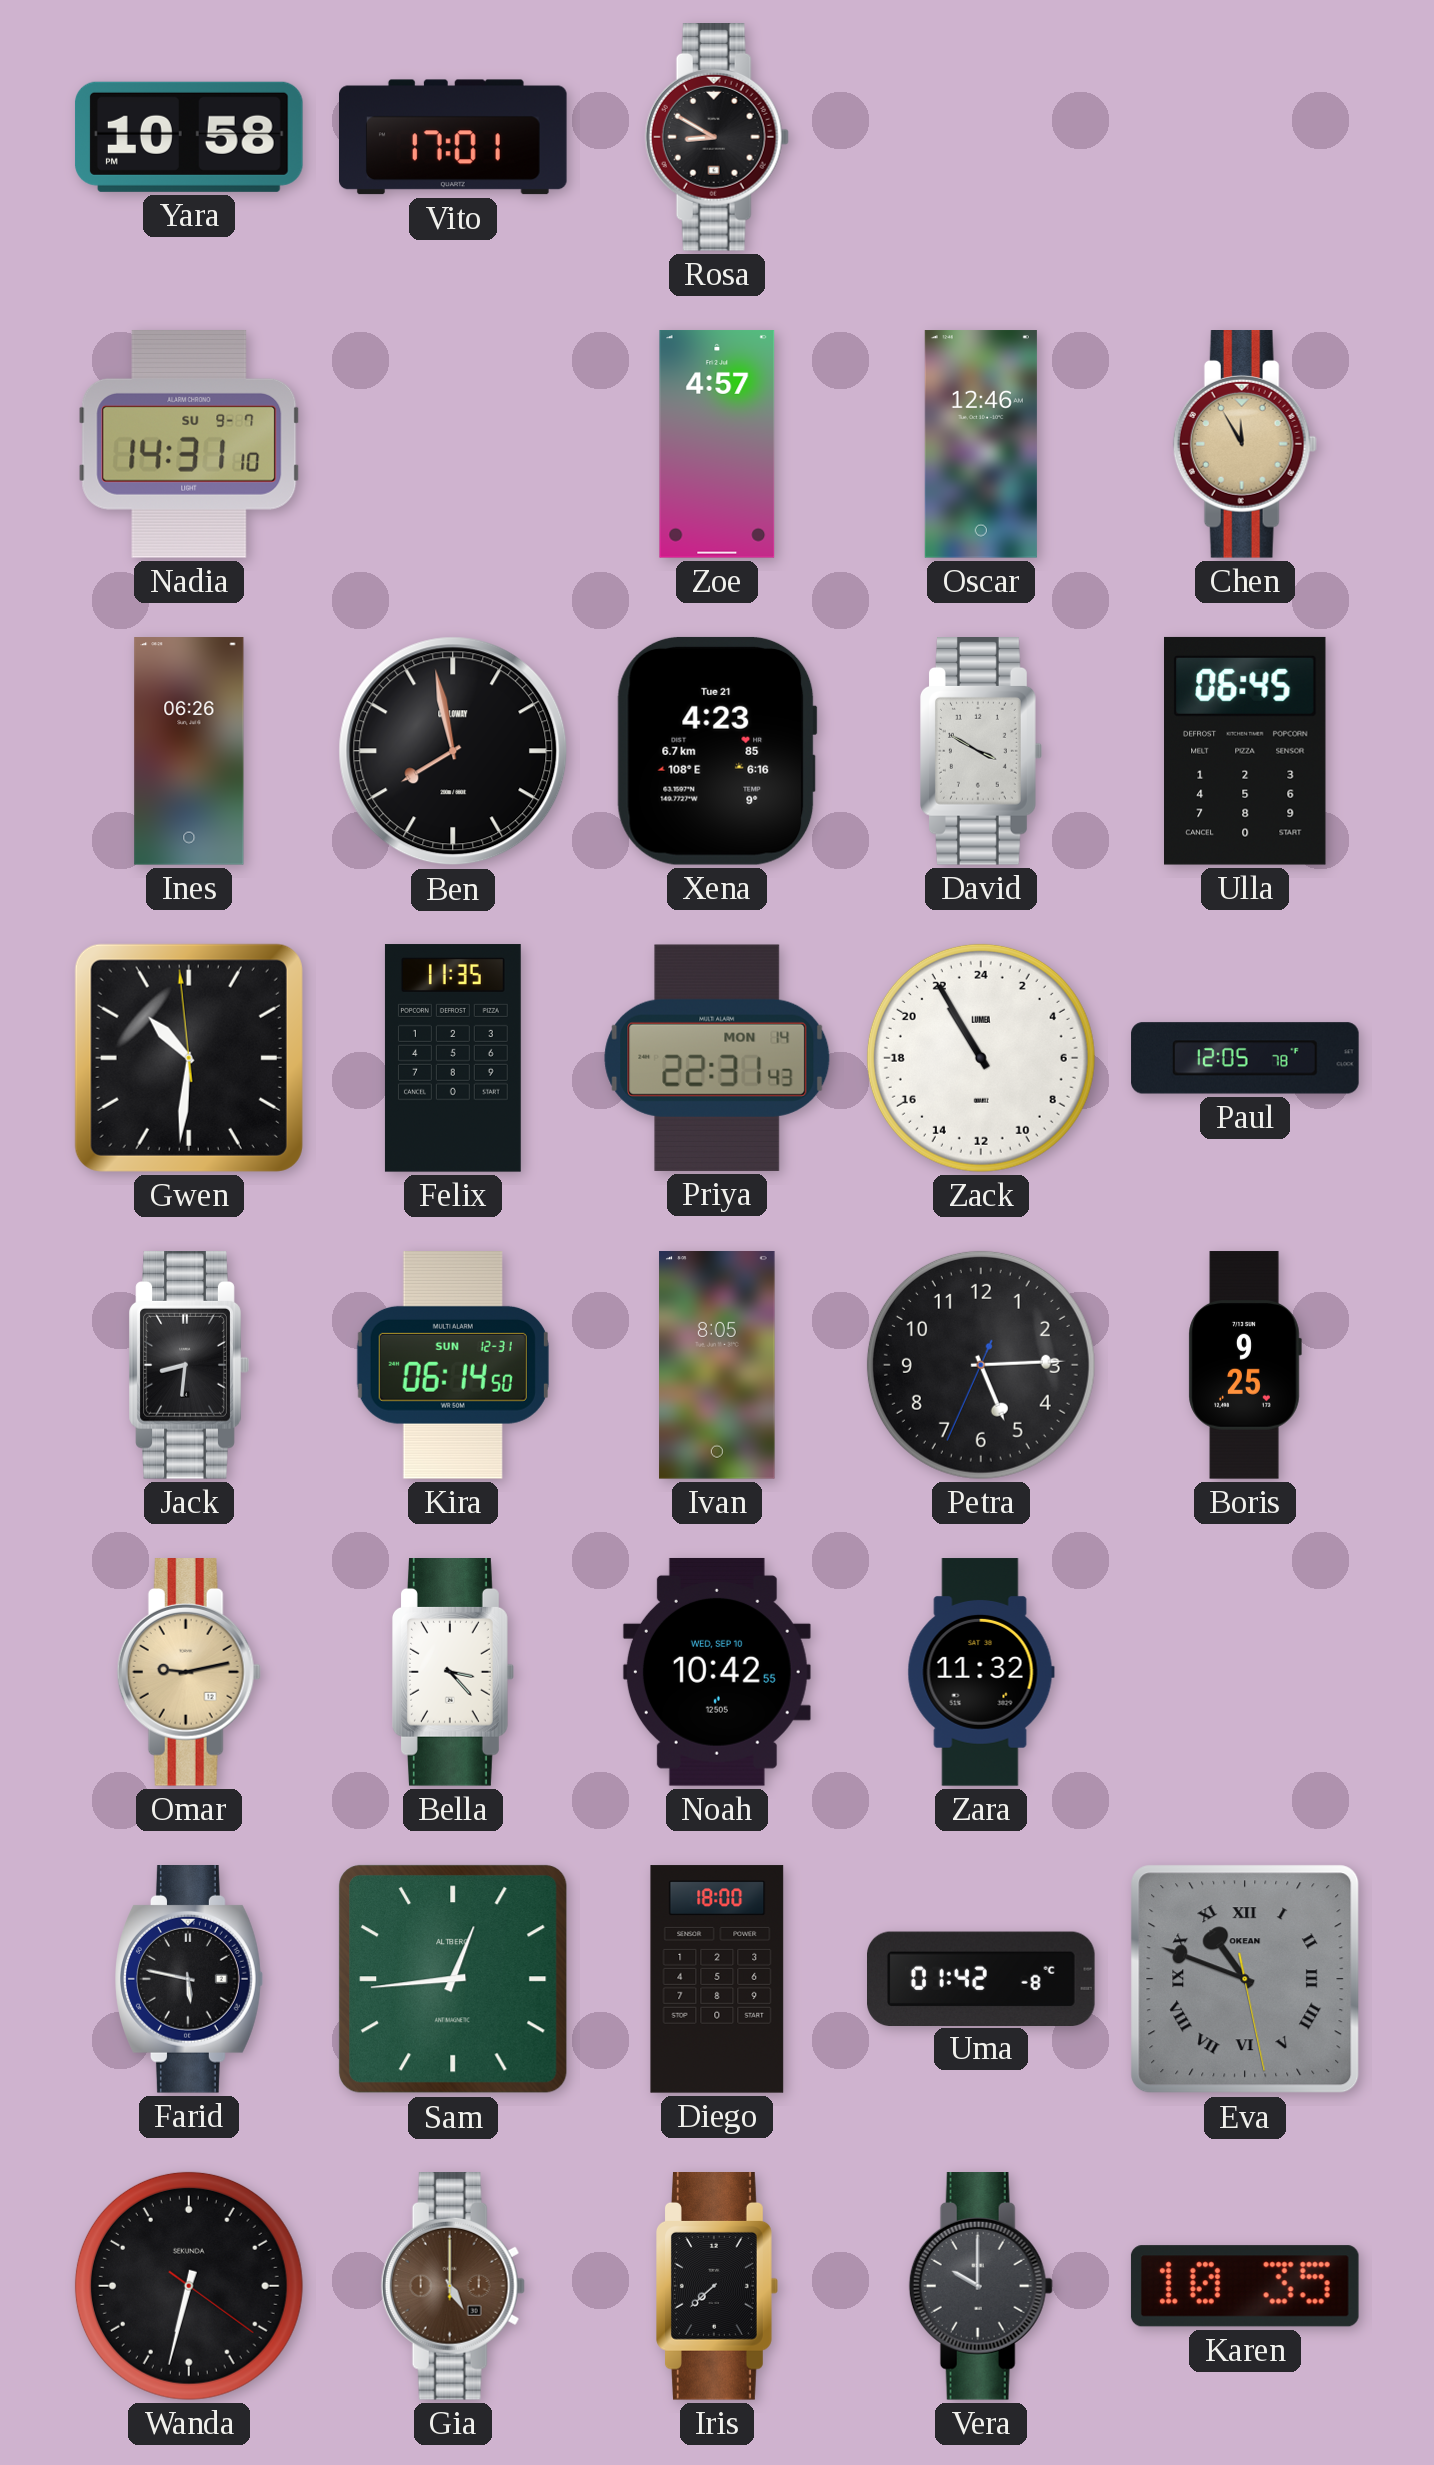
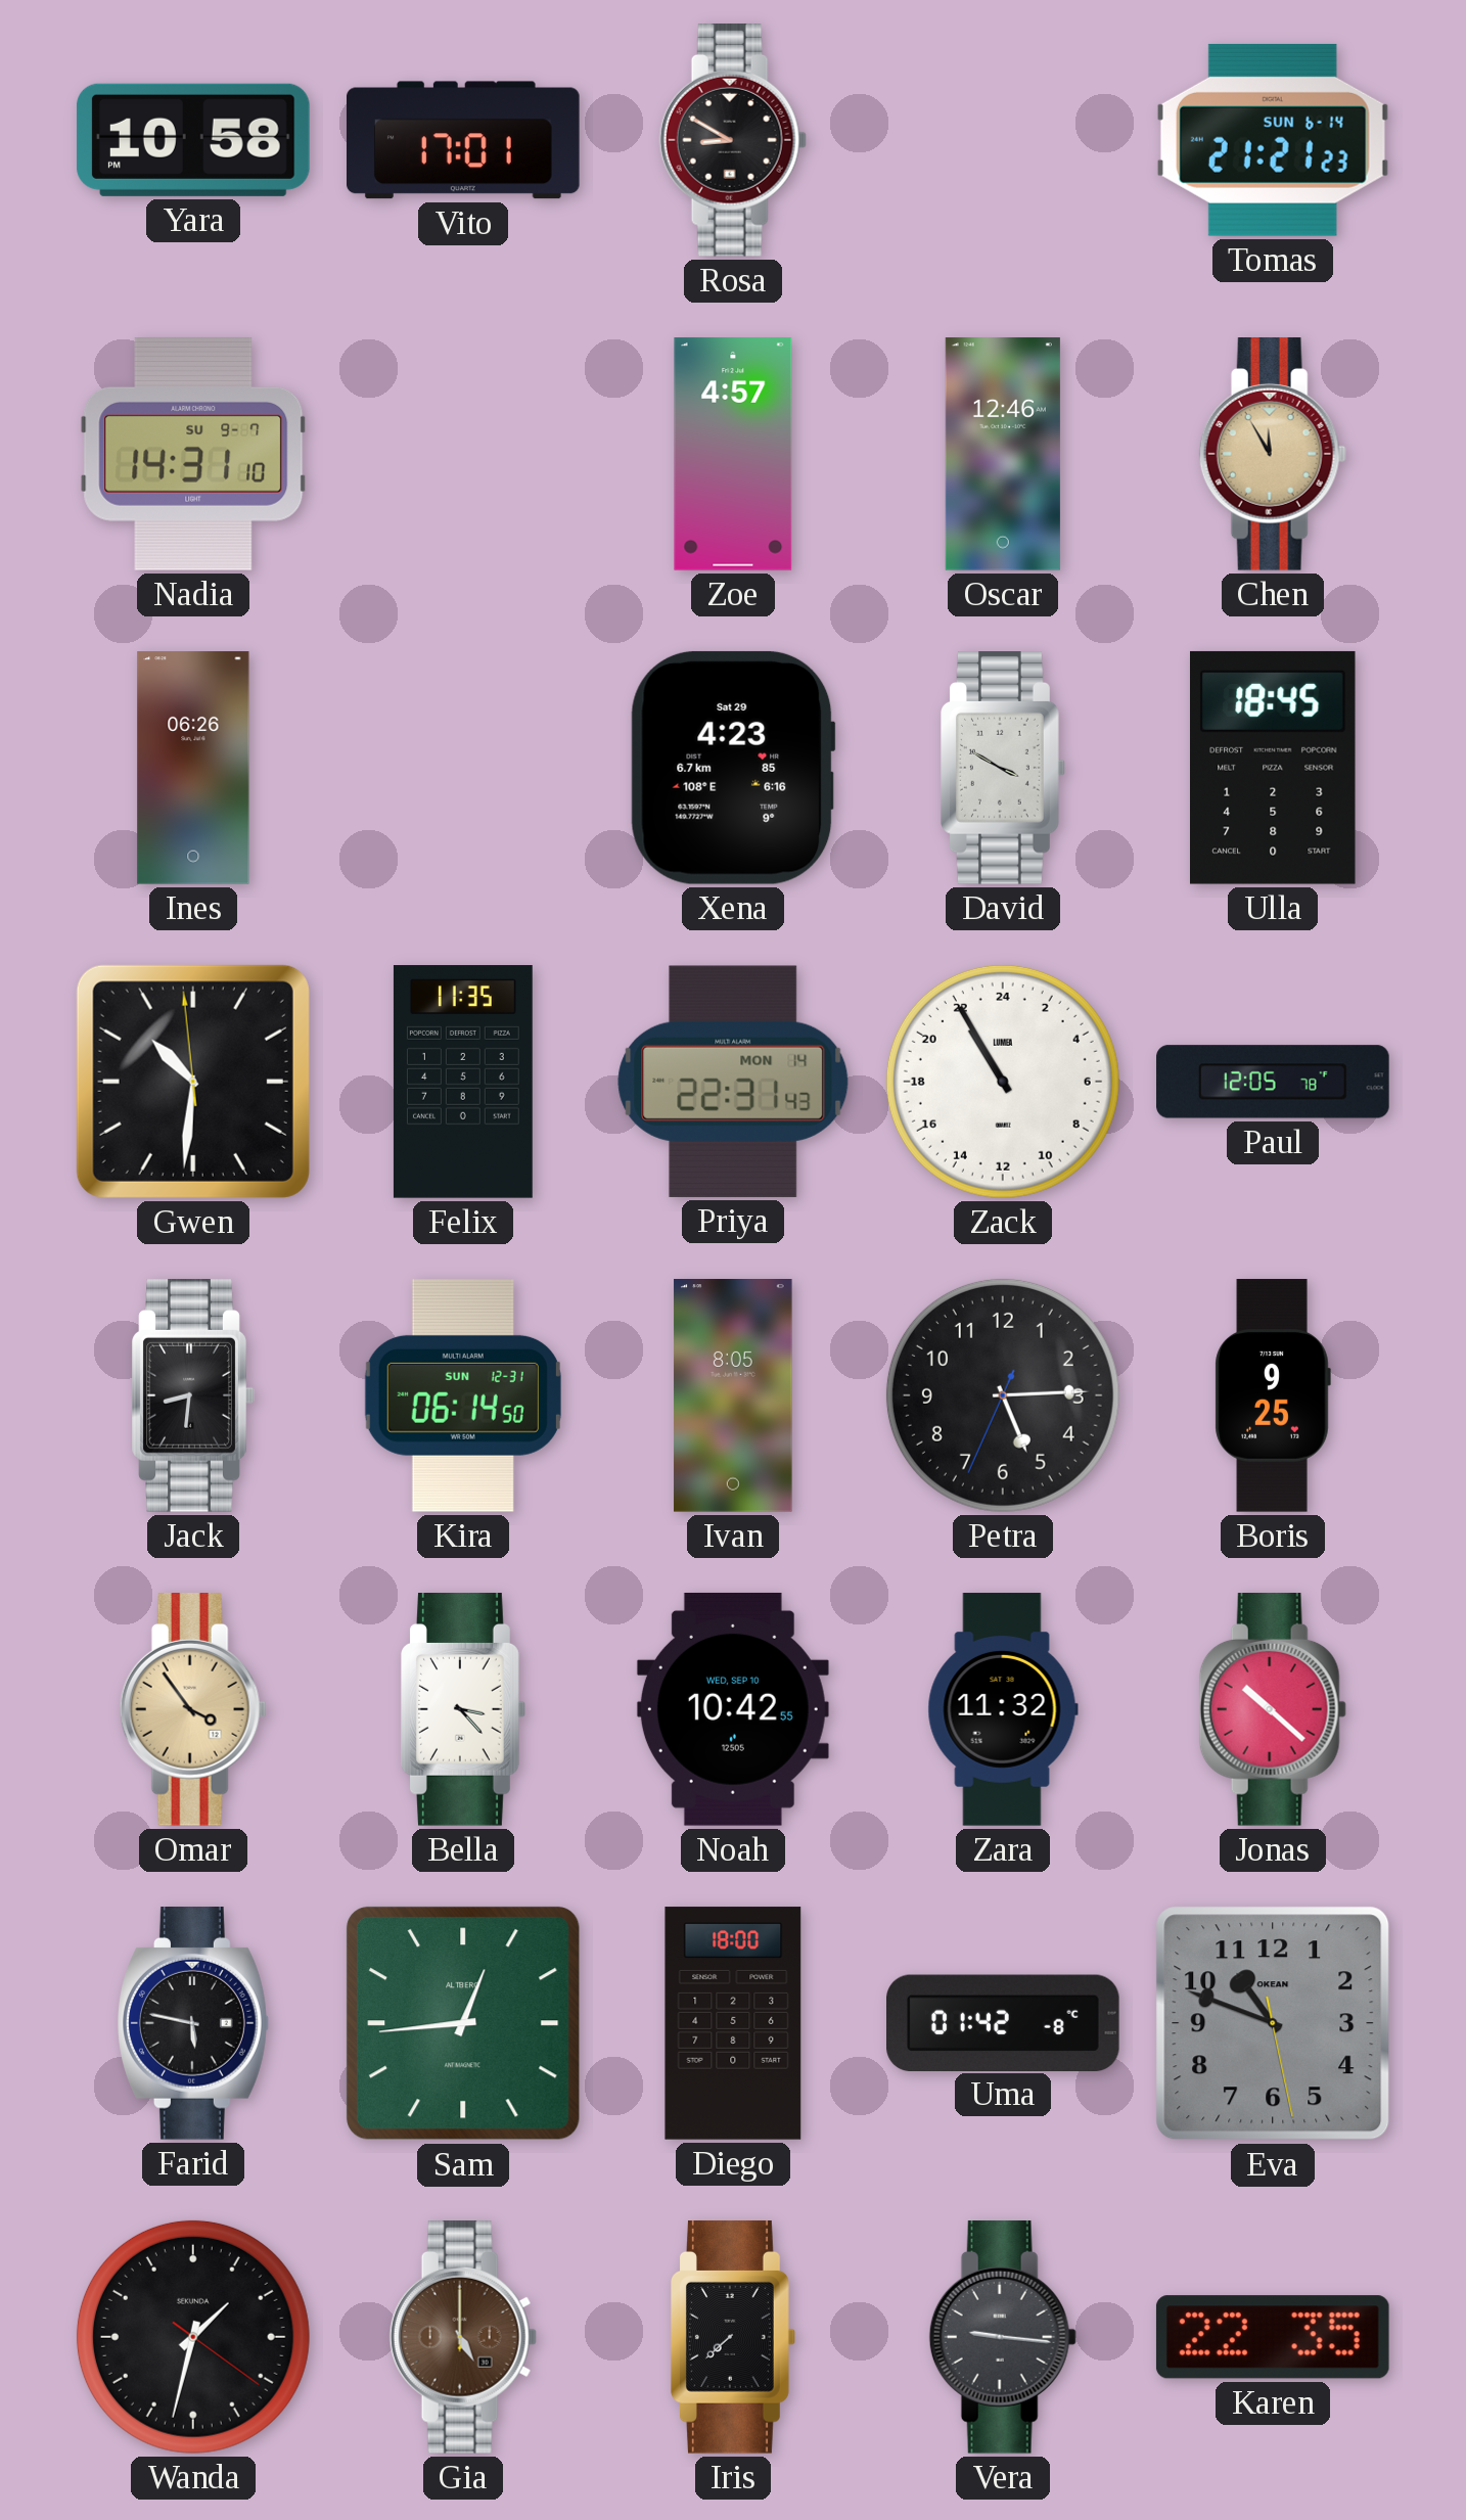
Tomas: none -> 21:21 (1273, 140)
Ben: 7:58 -> none (453, 751)
Xena date: Tue 21 -> Sat 29 (733, 768)
Ulla: 06:45 -> 18:45 (1274, 768)
Omar: 9:13 -> 3:54 (193, 1710)
Jonas: none -> 10:22 (1273, 1710)
Eva numerals: Roman -> Arabic (1273, 2023)
Wanda: 6:32 -> 1:32 (193, 2337)
Vera: 10:00 -> 9:16 (1003, 2338)
Karen: 10:35 -> 22:35 (1273, 2337)
